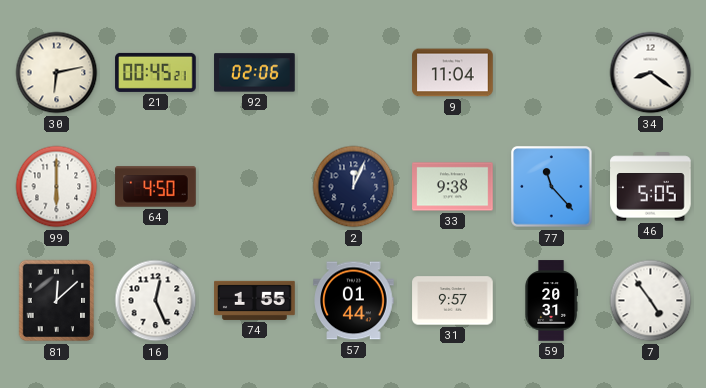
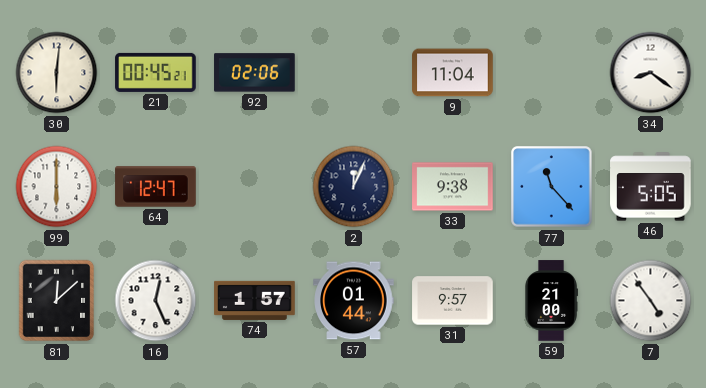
30: 6:13 -> 6:01 (57, 73)
64: 4:50 -> 12:47 (156, 187)
74: 1:55 -> 1:57 (255, 300)
59: 20:31 -> 21:00 (551, 301)
